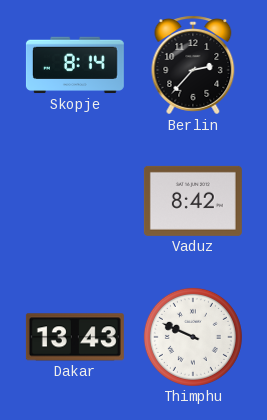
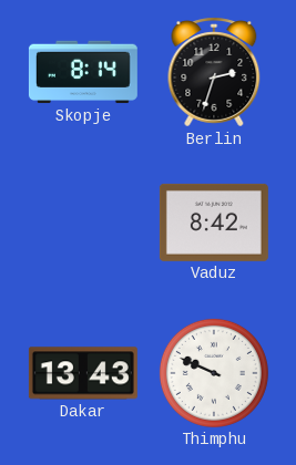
Berlin: 2:37 -> 2:33 (214, 72)
